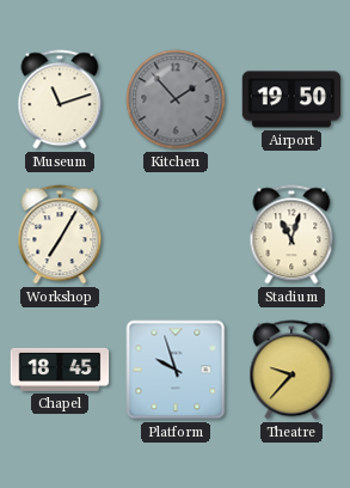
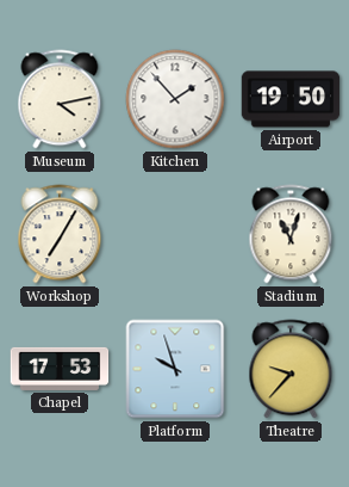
Museum: 11:12 -> 4:13 (60, 99)
Kitchen dial: grey -> white (175, 99)
Chapel: 18:45 -> 17:53 (60, 369)
